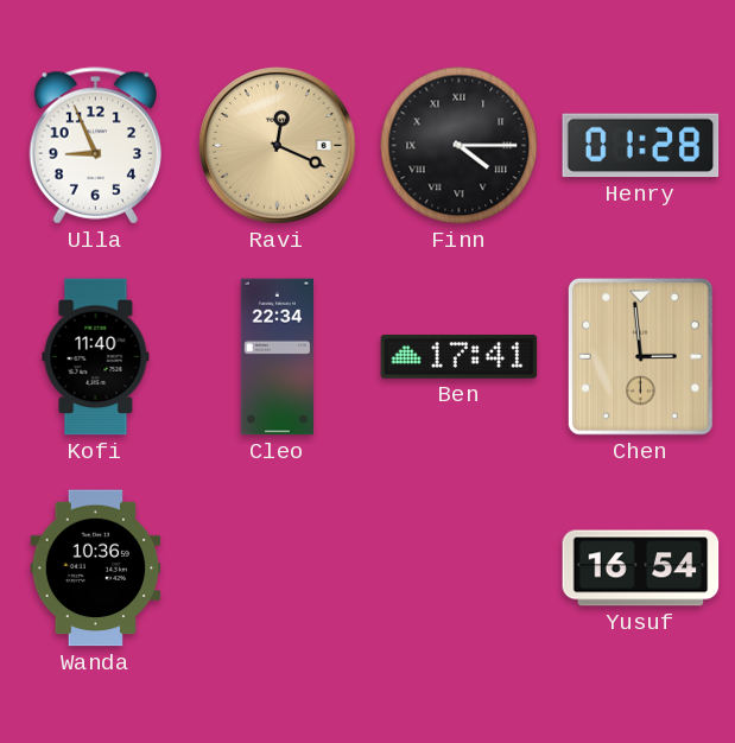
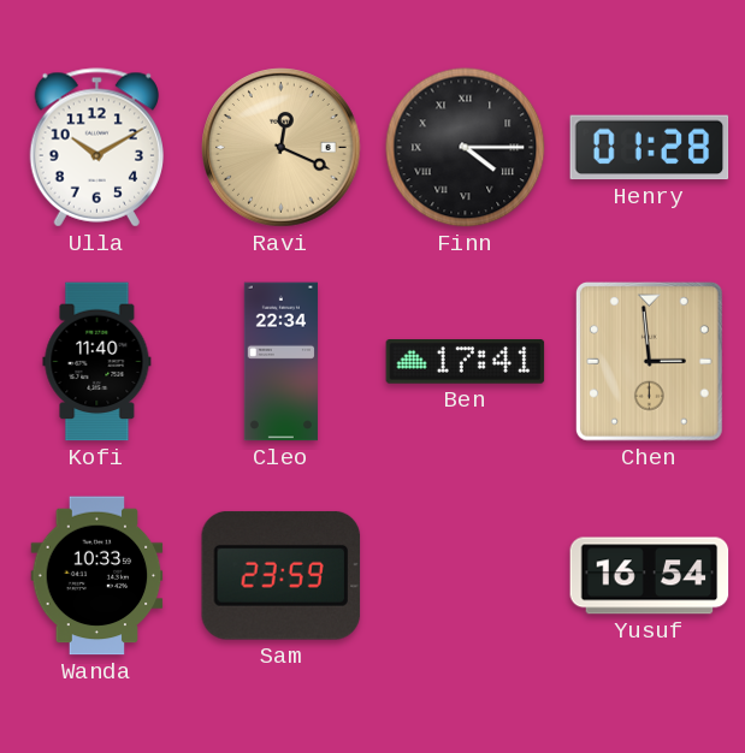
Ulla: 8:56 -> 10:10 (96, 148)
Wanda: 10:36 -> 10:33 (97, 576)
Sam: none -> 23:59 (282, 575)
